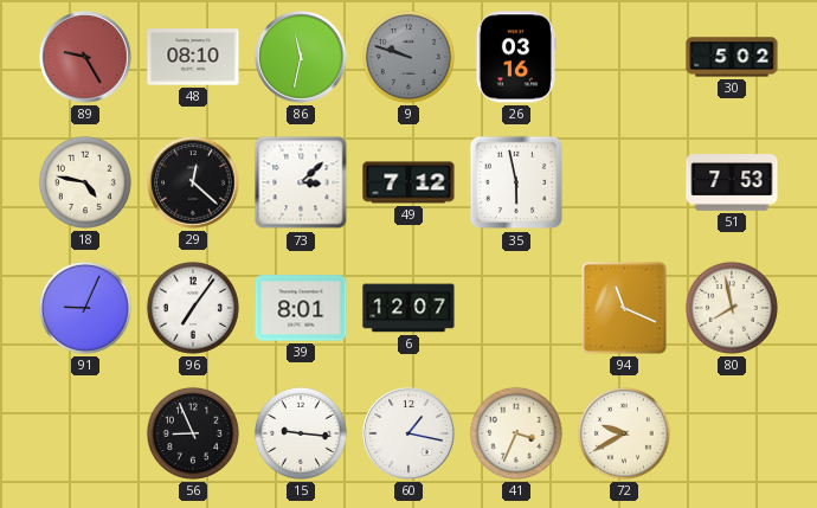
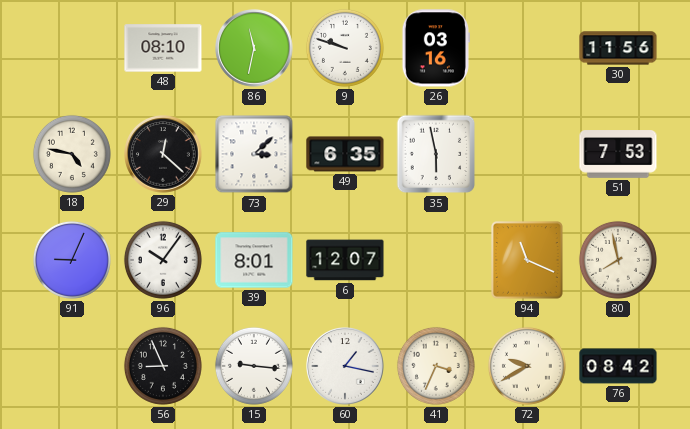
89: 9:25 -> none (85, 57)
9 dial: grey -> white (345, 48)
30: 5:02 -> 11:56 (618, 48)
49: 7:12 -> 6:35 (345, 154)
96: 7:06 -> 10:06 (163, 260)
76: none -> 08:42 (618, 366)
